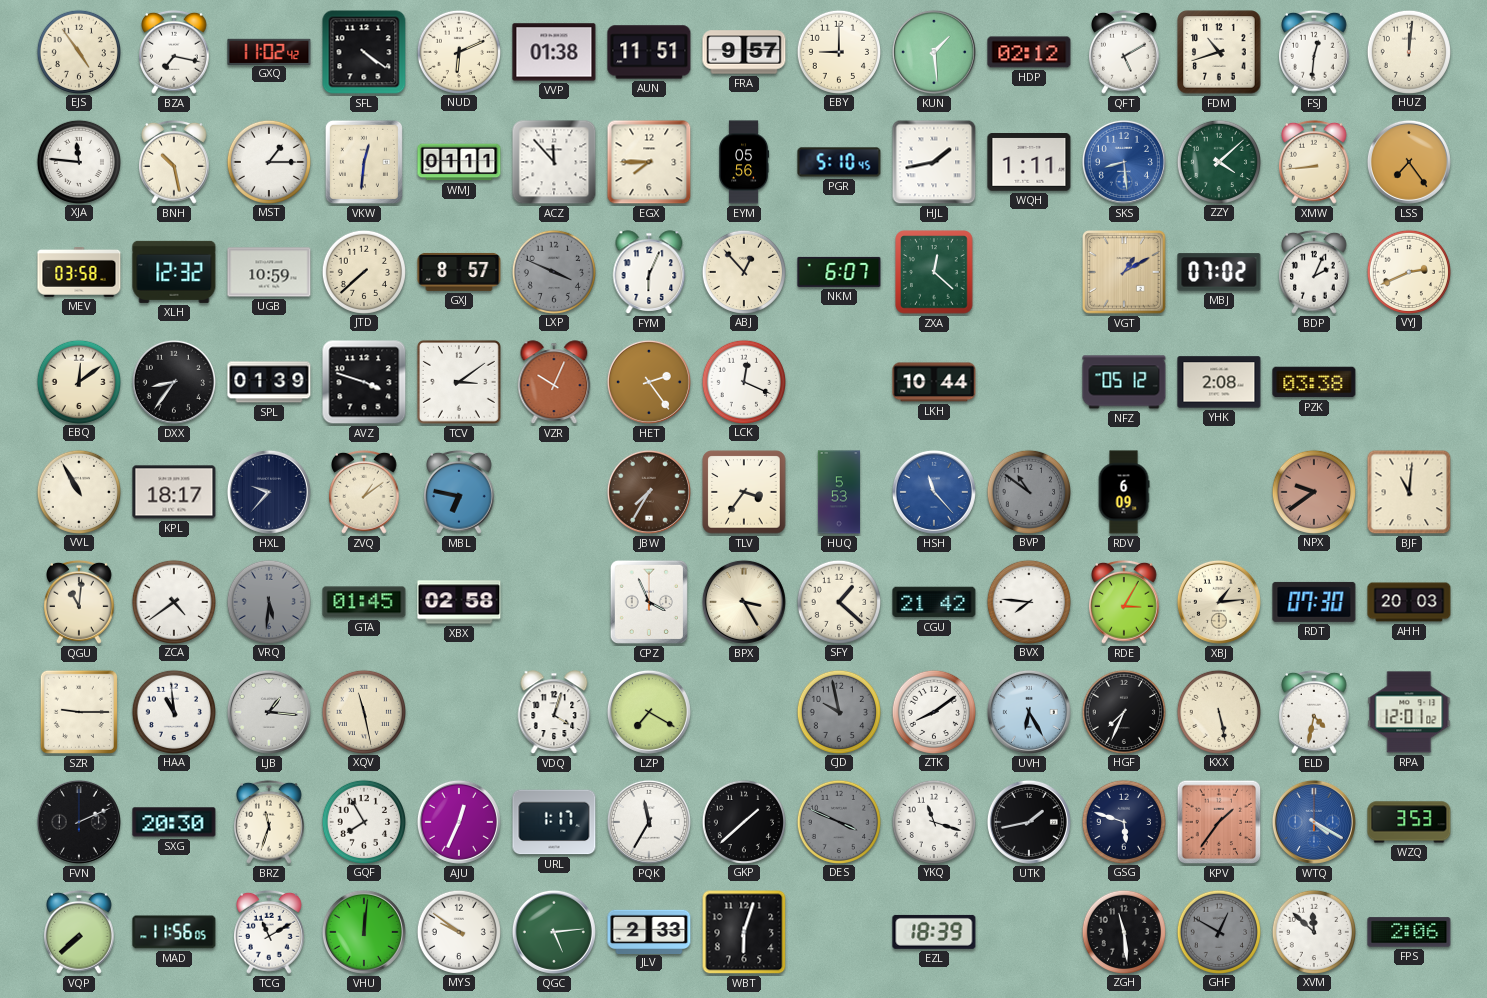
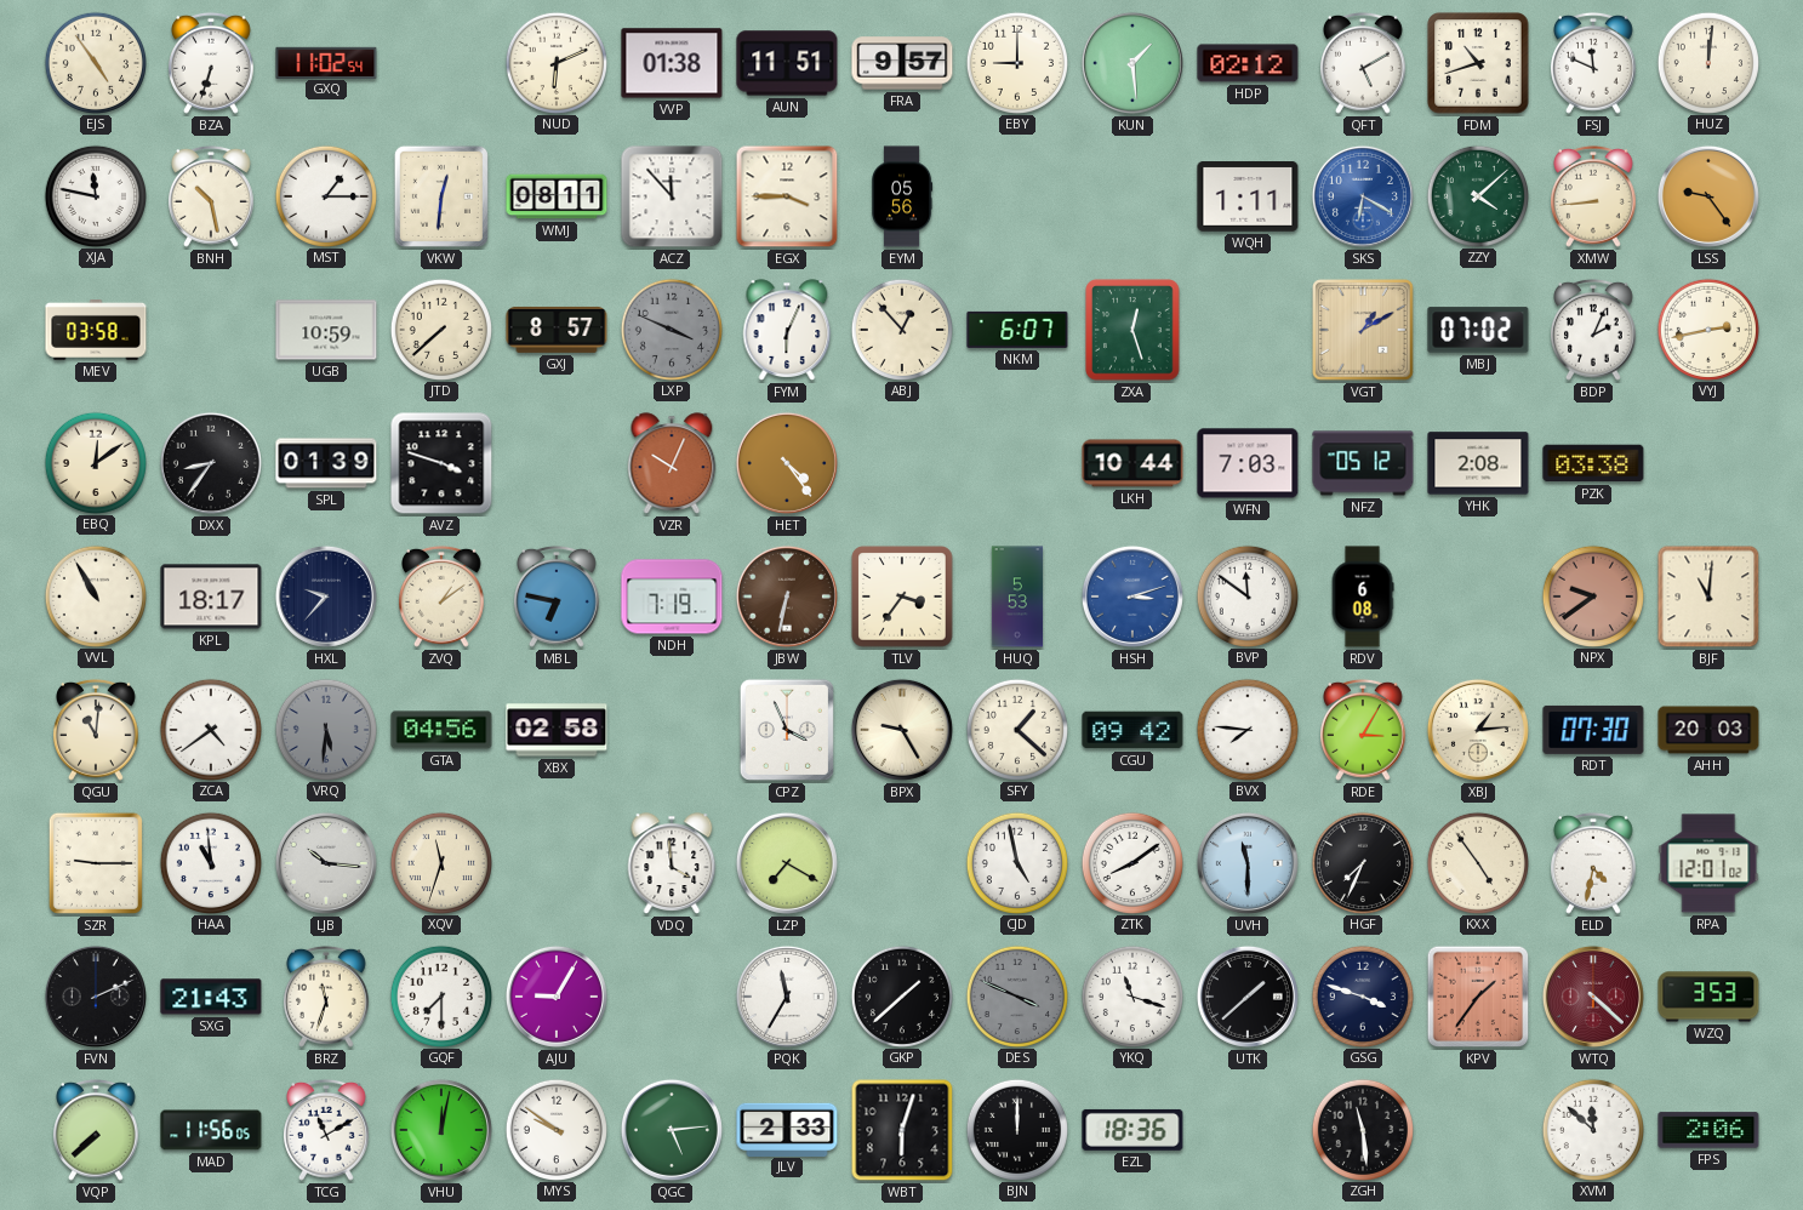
BZA: 7:17 -> 6:33 (212, 63)
GXQ: 11:02:42 -> 11:02:54 (326, 62)
SFL: 4:21 -> none (364, 52)
FSJ: 12:31 -> 11:49 (1594, 63)
XJA: 11:46 -> 11:47 (95, 195)
WMJ: 01:11 -> 08:11 (557, 196)
EGX: 7:45 -> 3:45 (787, 196)
PGR: 5:10 -> none (839, 162)
HJL: 1:43 -> none (934, 162)
SKS: 8:29 -> 6:20 (1363, 196)
LSS: 7:24 -> 9:24 (1708, 196)
XLH: 12:32 -> none (174, 272)
ZXA: 12:22 -> 12:27 (1132, 330)
VYJ: 2:41 -> 2:43 (1707, 329)
TCV: 3:09 -> none (459, 382)
HET: 2:24 -> 4:24 (787, 463)
LCK: 12:19 -> none (743, 381)
WFN: none -> 7:03 (1248, 463)
NDH: none -> 7:19 (672, 597)
JBW: 7:35 -> 6:32 (787, 597)
HSH: 11:23 -> 3:12 (1132, 597)
BVP: 10:51 -> 11:51 (1246, 595)
BVP dial: grey -> white (1246, 595)
RDV: 6:09 -> 6:08 (1363, 597)
GTA: 01:45 -> 04:56 (441, 730)
BPX: 3:25 -> 9:25 (902, 730)
CGU: 21:42 -> 09:42 (1132, 730)
LJB: 1:16 -> 10:16 (326, 863)
XQV: 11:28 -> 11:33 (440, 862)
VDQ: 4:03 -> 3:59 (672, 863)
CJD: 9:58 -> 4:58 (1016, 862)
CJD dial: grey -> white (1016, 862)
UVH: 6:25 -> 11:30 (1248, 863)
KXX: 5:28 -> 4:54 (1477, 862)
SXG: 20:30 -> 21:43 (211, 997)
GQF: 7:55 -> 7:30 (440, 995)
AJU: 12:34 -> 9:05 (557, 997)
URL: 1:17 -> none (554, 822)
UTK: 1:43 -> 1:38 (1248, 997)
GSG: 5:48 -> 3:48 (1362, 995)
WTQ: 4:20 -> 4:22 (1593, 997)
WTQ dial: blue -> burgundy (1593, 997)
VHU: 12:01 -> 12:02 (441, 1130)
BJN: none -> 12:00 (1016, 1129)
EZL: 18:39 -> 18:36 (1132, 1130)
GHF: 12:50 -> none (1218, 931)
